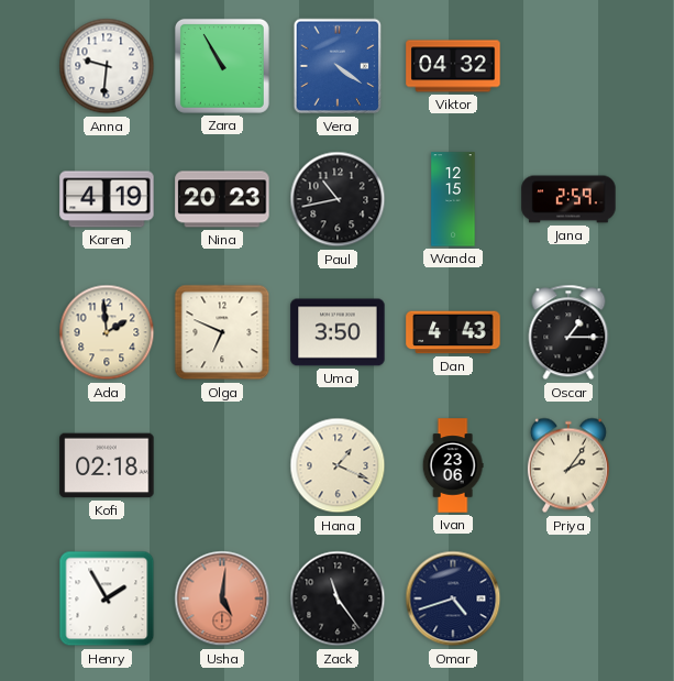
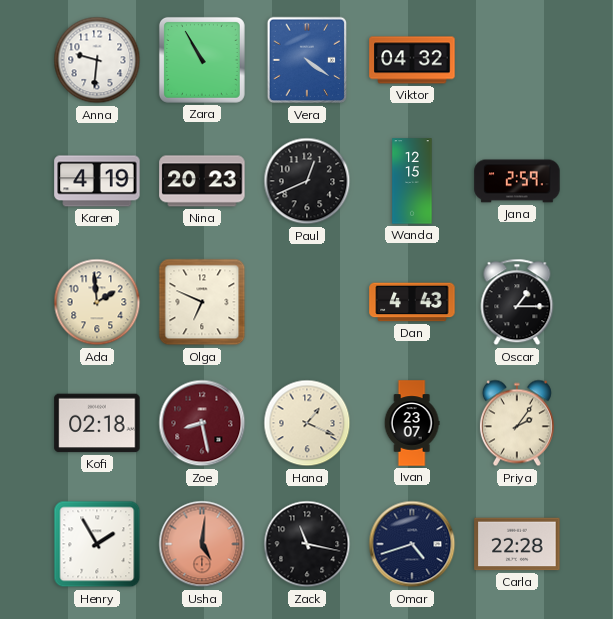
Paul: 10:43 -> 12:41 (307, 181)
Uma: 3:50 -> none (338, 332)
Zoe: none -> 8:28 (202, 423)
Ivan: 23:06 -> 23:07 (412, 423)
Zack: 11:24 -> 11:17 (307, 544)
Carla: none -> 22:28 (517, 544)
